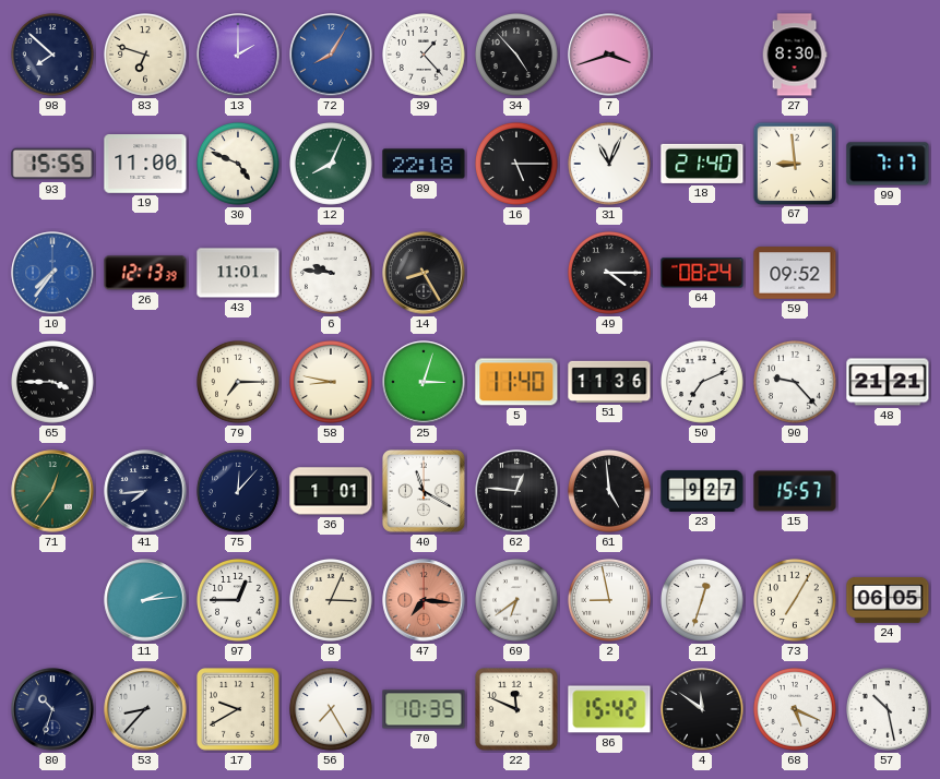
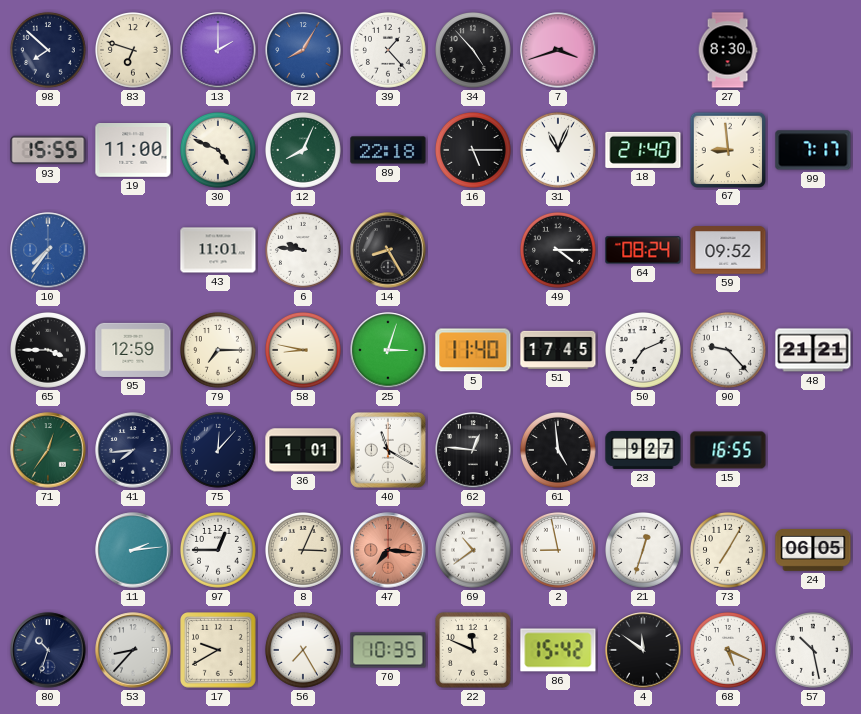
26: 12:13 -> none (145, 273)
95: none -> 12:59 (133, 350)
51: 11:36 -> 17:45 (558, 350)
15: 15:57 -> 16:55 (728, 450)
69: 6:39 -> 10:39 (474, 551)
